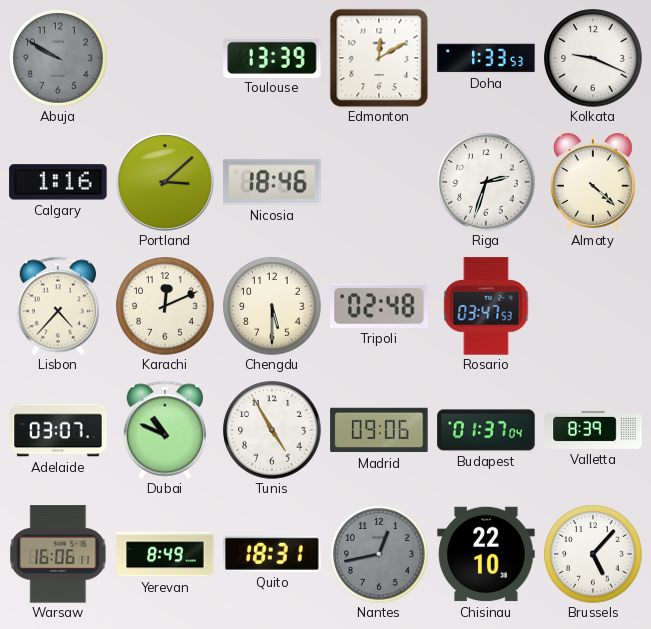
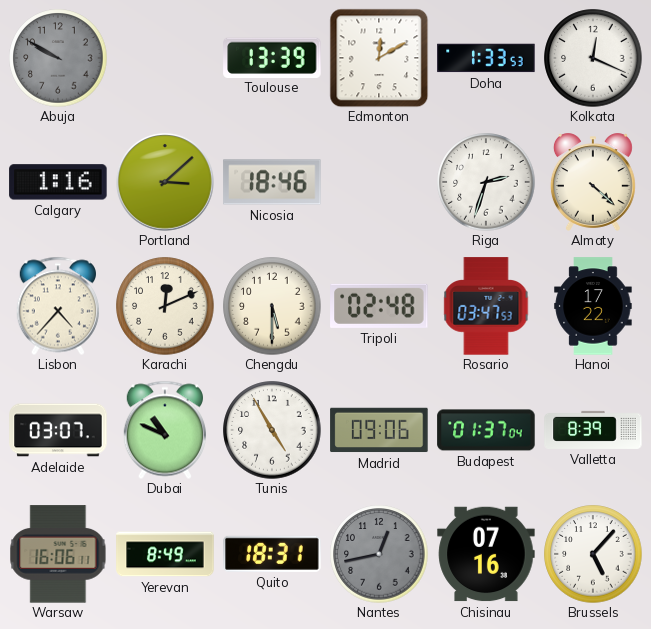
Kolkata: 9:19 -> 12:19 (593, 58)
Hanoi: none -> 17:22 (593, 306)
Chisinau: 22:10 -> 07:16 (486, 554)
